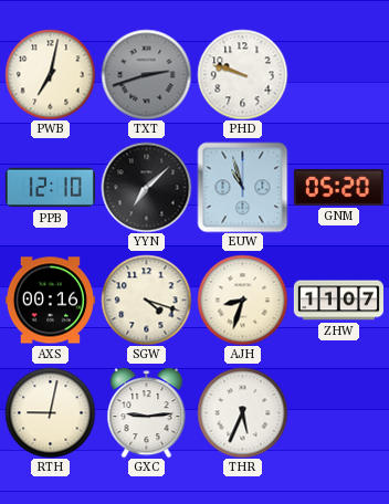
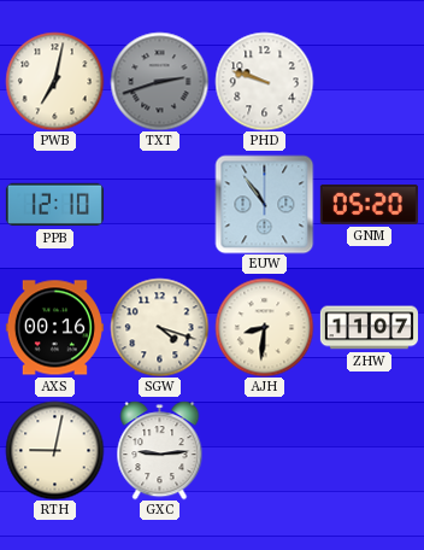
YYN: 7:08 -> none (146, 187)
EUW: 10:57 -> 10:54 (264, 204)
AJH: 8:33 -> 8:31 (264, 327)
THR: 5:34 -> none (242, 412)
